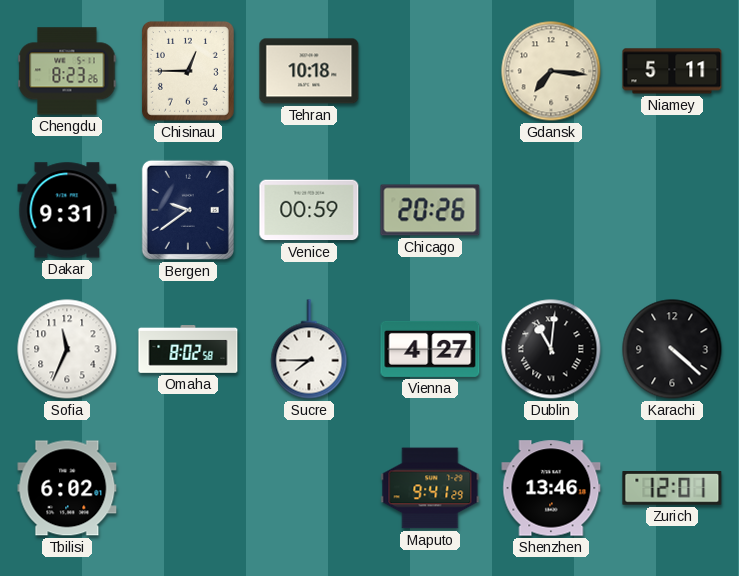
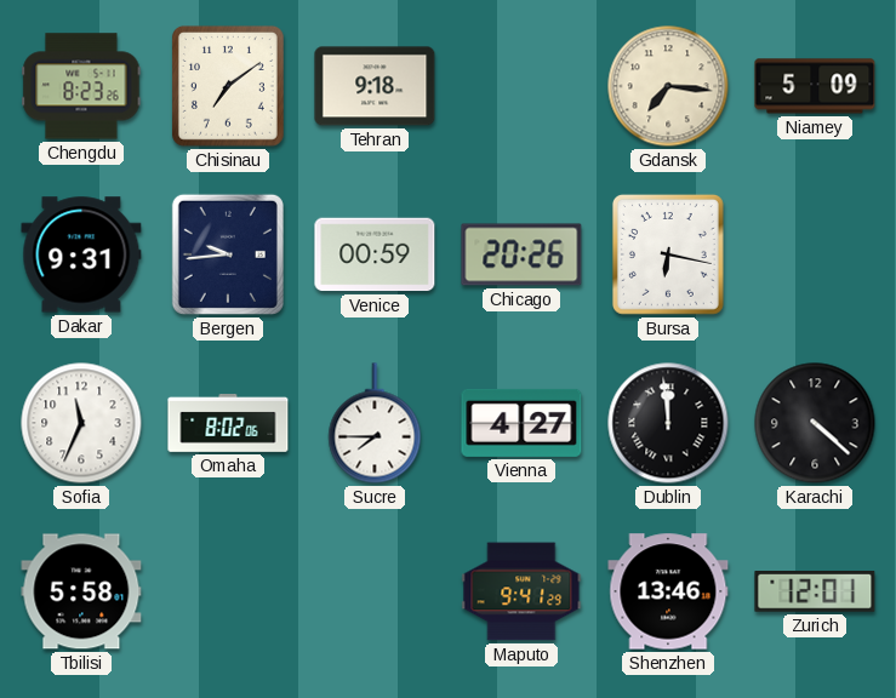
Chisinau: 12:45 -> 7:09 (228, 86)
Tehran: 10:18 -> 9:18 (375, 86)
Niamey: 5:11 -> 5:09 (815, 86)
Bergen: 9:39 -> 9:44 (228, 254)
Bursa: none -> 6:17 (668, 254)
Omaha: 8:02:58 -> 8:02:06 (228, 424)
Dublin: 11:01 -> 11:59 (668, 423)
Tbilisi: 6:02 -> 5:58 (81, 591)
